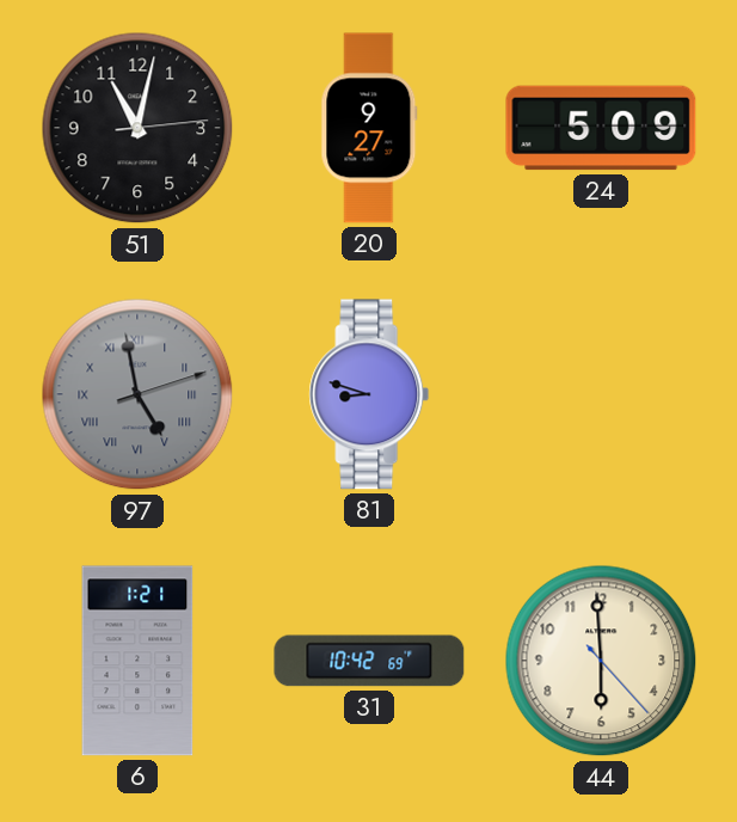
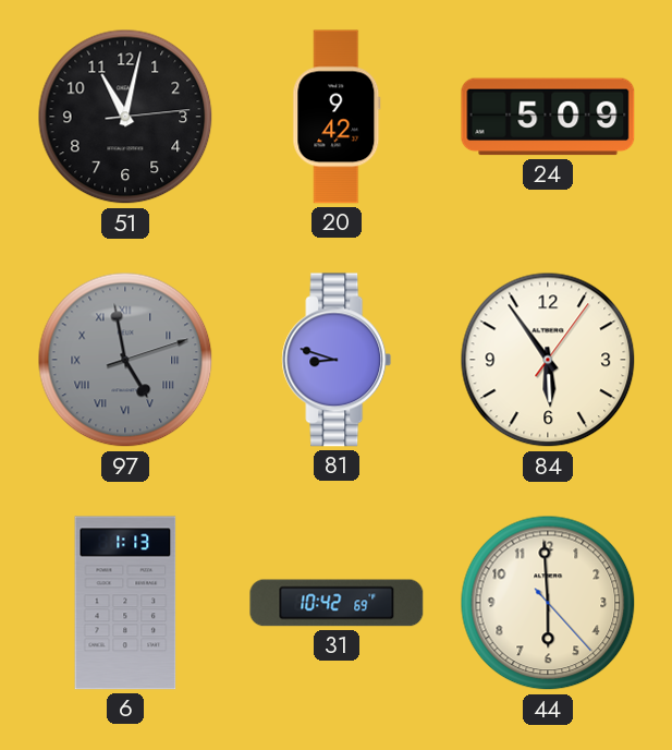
20: 9:27 -> 9:42 (337, 117)
84: none -> 5:54 (548, 360)
6: 1:21 -> 1:13 (125, 603)
